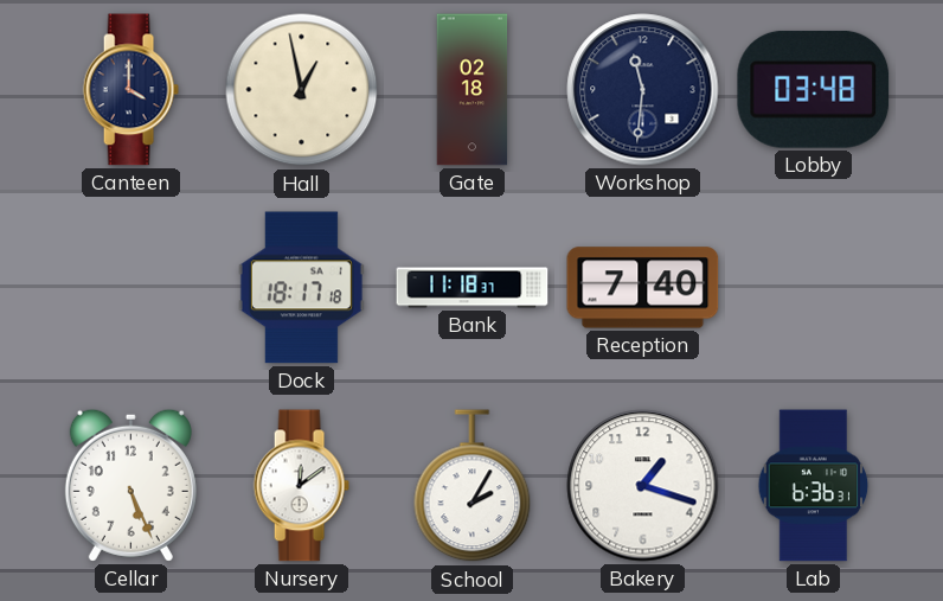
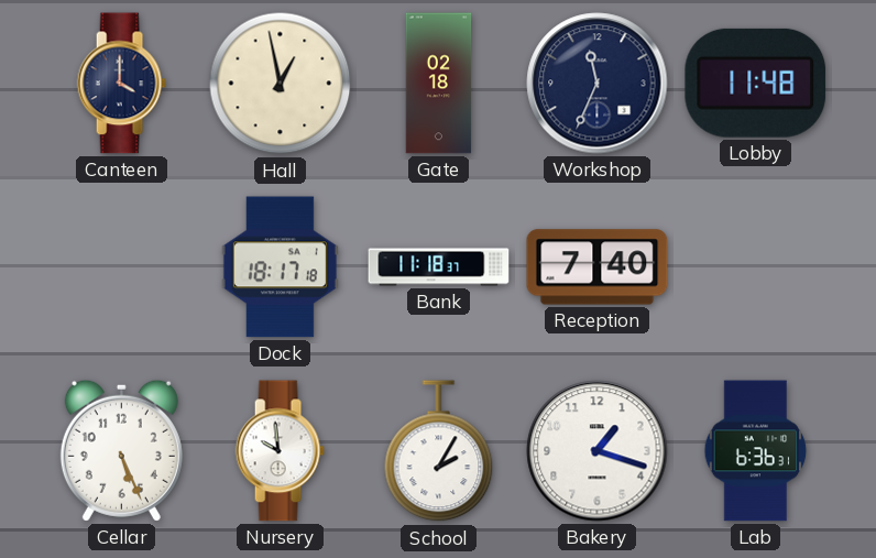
Workshop: 11:31 -> 11:34 (598, 84)
Lobby: 03:48 -> 11:48 (756, 83)
Nursery: 12:09 -> 9:59 (280, 451)
